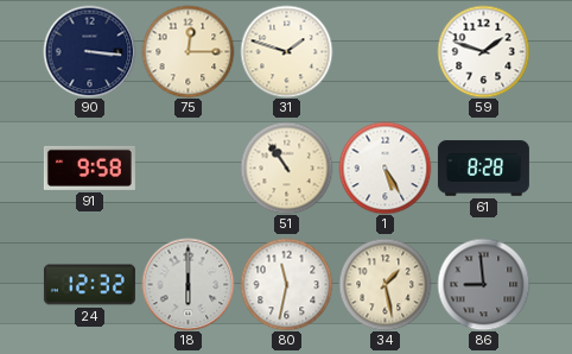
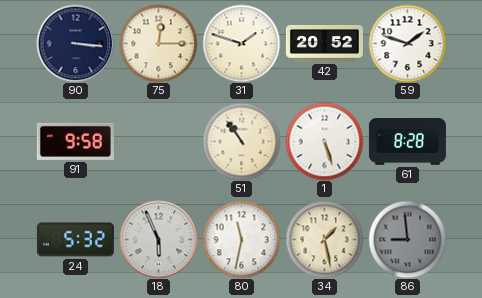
42: none -> 20:52 (324, 44)
1: 5:25 -> 5:27 (324, 141)
24: 12:32 -> 5:32 (75, 240)
18: 6:00 -> 5:56 (158, 239)
